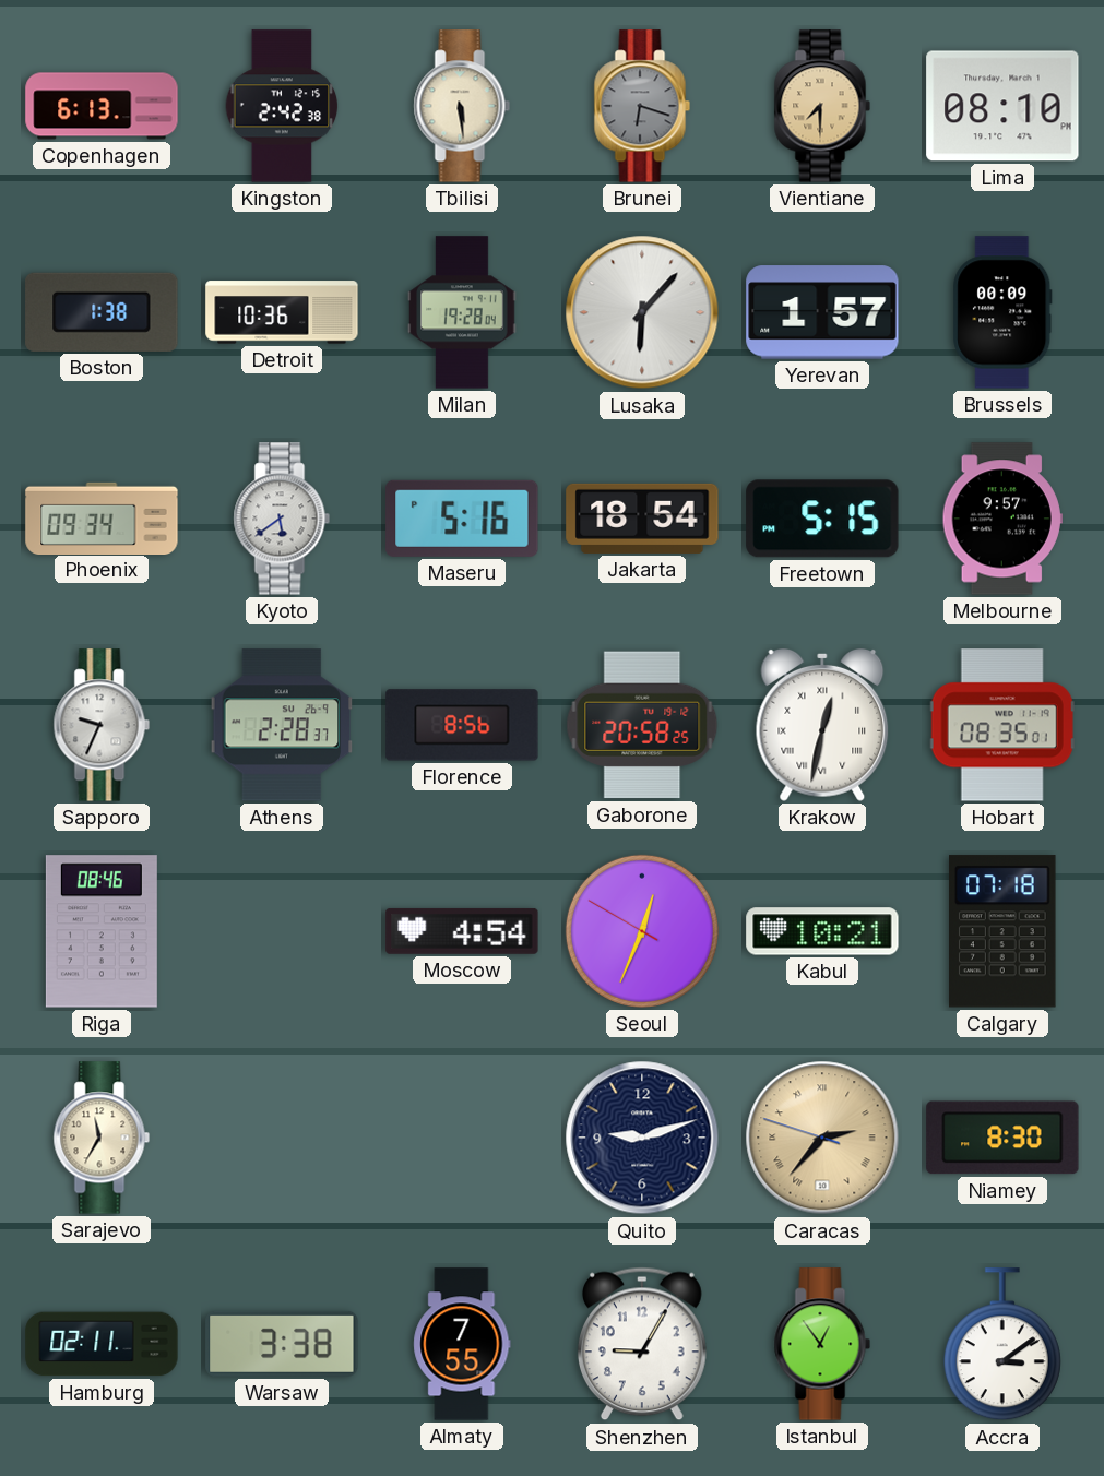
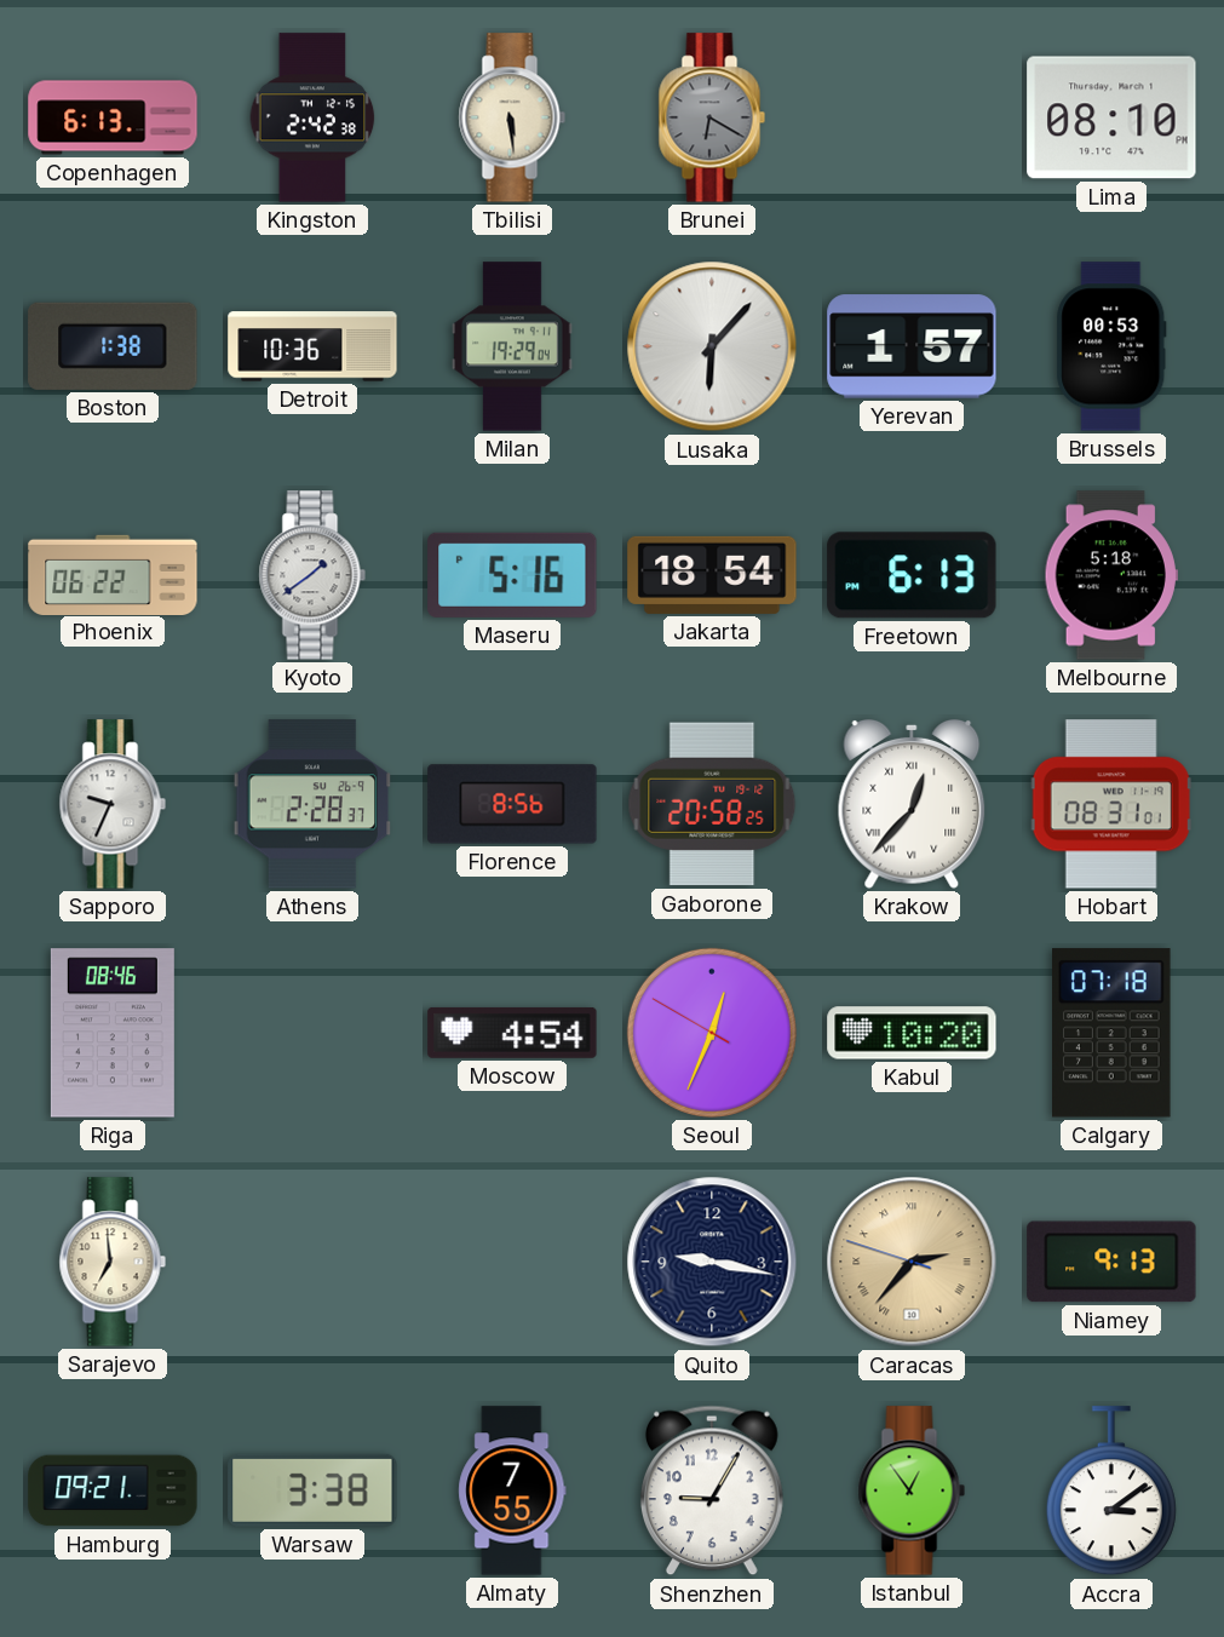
Brunei: 6:18 -> 6:20 (712, 117)
Vientiane: 7:30 -> none (822, 106)
Milan: 19:28 -> 19:29 (512, 346)
Brussels: 00:09 -> 00:53 (1111, 346)
Phoenix: 09:34 -> 06:22 (113, 574)
Kyoto: 5:39 -> 1:39 (312, 575)
Freetown: 5:15 -> 6:13 (912, 575)
Melbourne: 9:57 -> 5:18 (1111, 575)
Krakow: 12:32 -> 12:37 (912, 804)
Hobart: 08:35 -> 08:31 (1111, 804)
Kabul: 10:21 -> 10:20 (912, 1033)
Sarajevo: 11:35 -> 6:59 (113, 1262)
Quito: 9:12 -> 9:17 (712, 1262)
Niamey: 8:30 -> 9:13 (1111, 1262)
Hamburg: 02:11 -> 09:21 (113, 1490)
